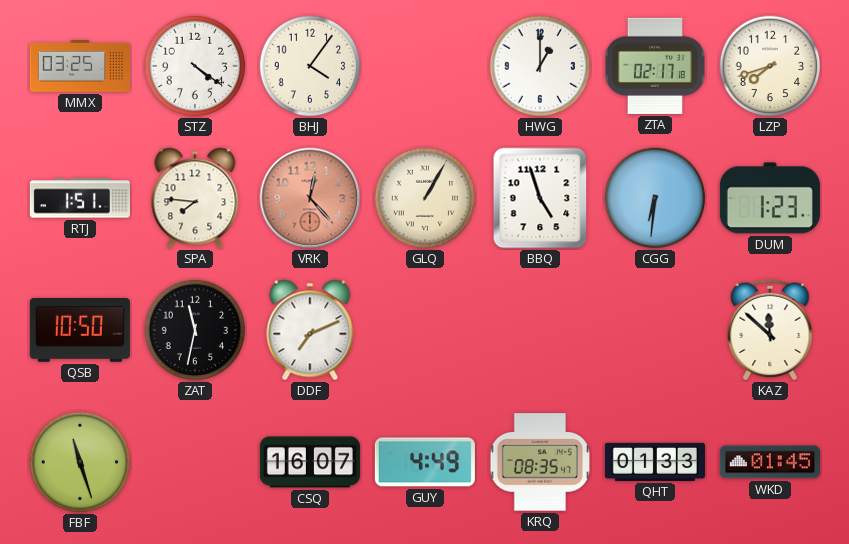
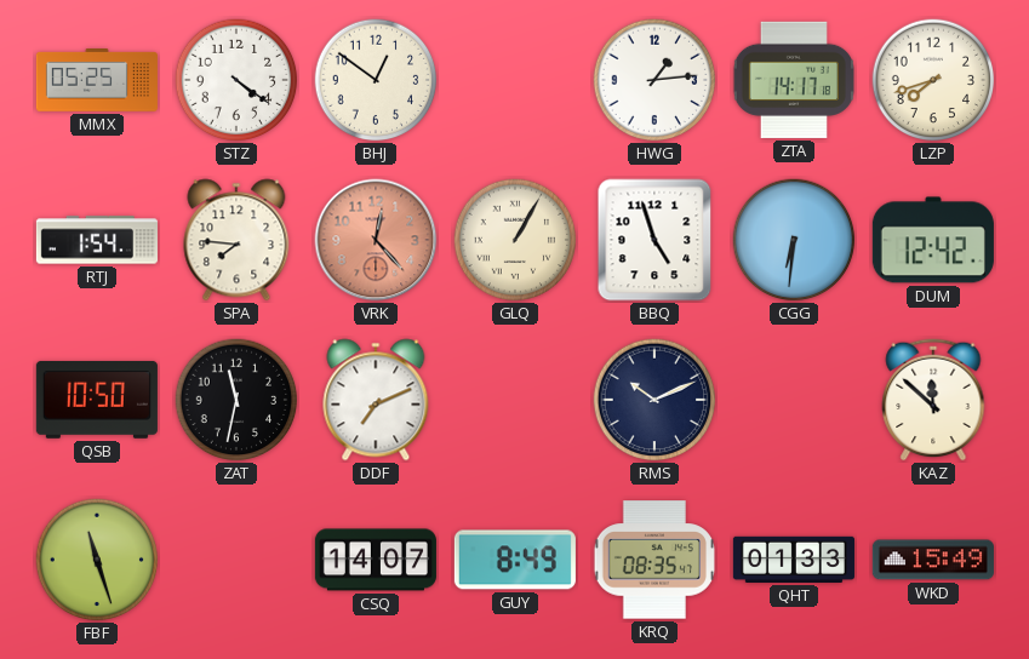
MMX: 03:25 -> 05:25 (97, 81)
BHJ: 4:06 -> 12:51 (376, 80)
HWG: 1:00 -> 1:14 (654, 80)
ZTA: 02:17 -> 14:17 (794, 80)
RTJ: 1:51 -> 1:54 (97, 240)
DUM: 1:23 -> 12:42 (933, 240)
RMS: none -> 10:11 (654, 400)
CSQ: 16:07 -> 14:07 (376, 560)
GUY: 4:49 -> 8:49 (515, 560)
WKD: 01:45 -> 15:49 (933, 560)
